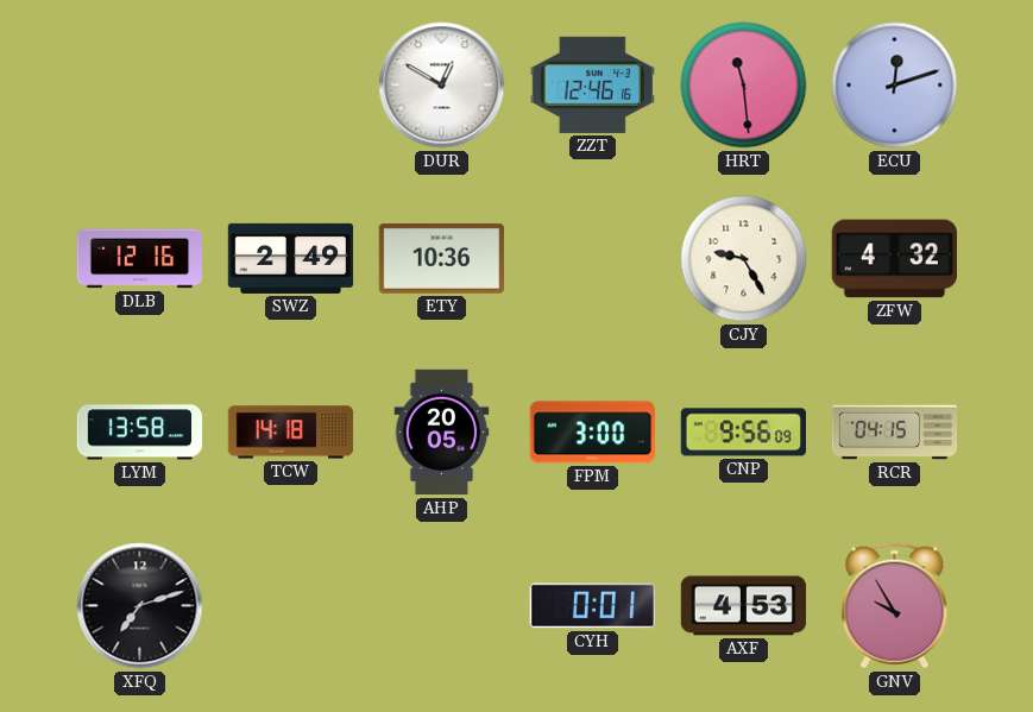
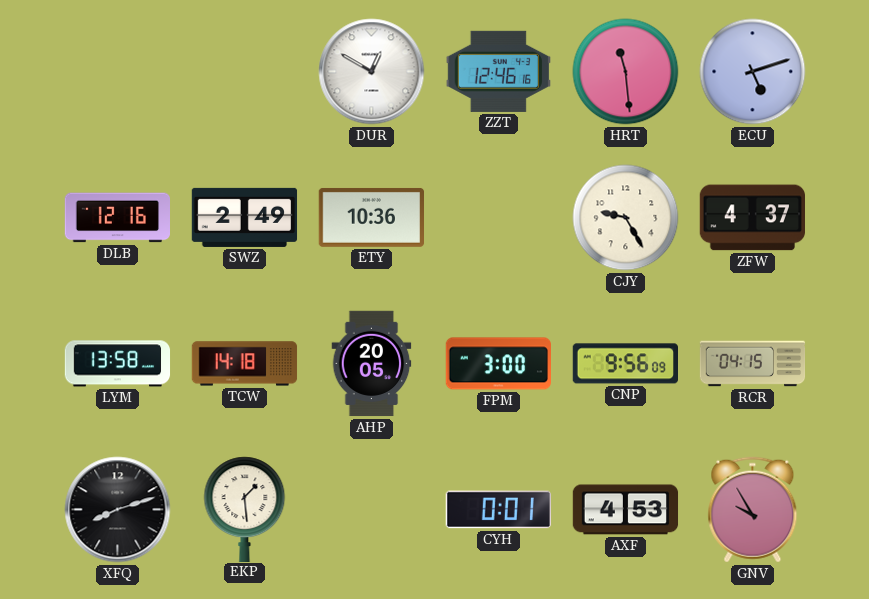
ECU: 12:12 -> 5:12 (753, 72)
ZFW: 4:32 -> 4:37 (752, 218)
XFQ: 7:12 -> 8:12 (118, 510)
EKP: none -> 1:29 (245, 509)
